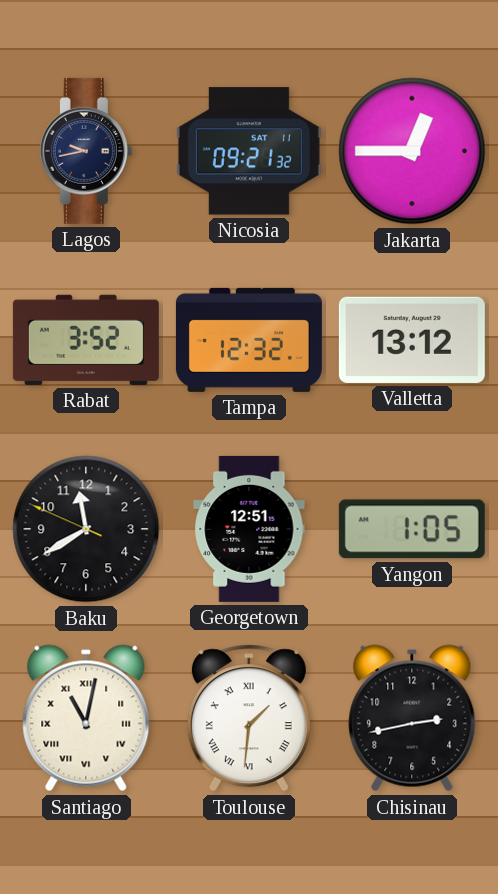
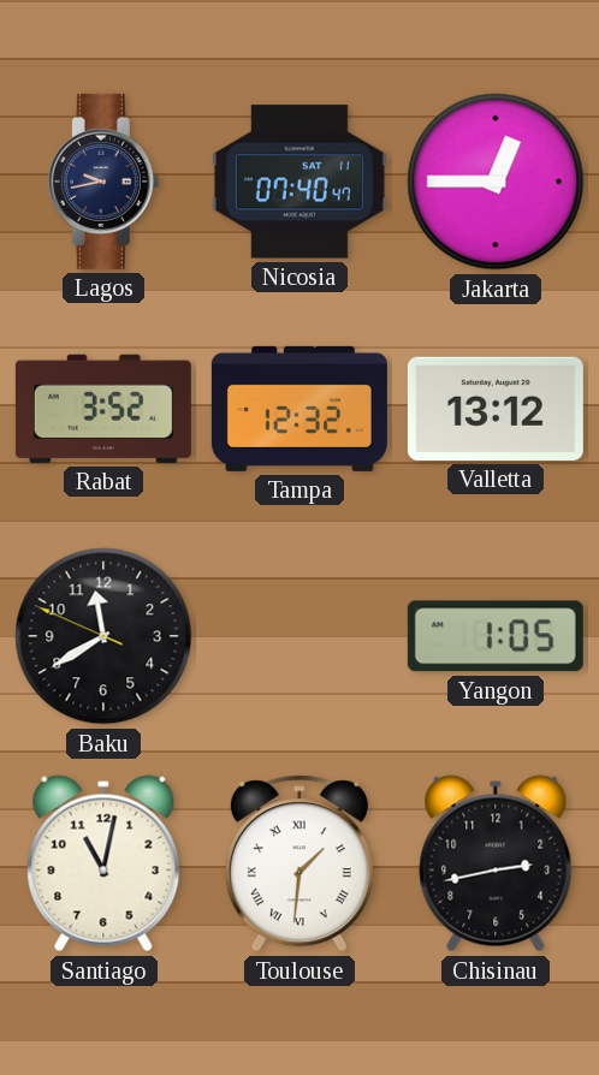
Nicosia: 09:21 -> 07:40 (299, 182)
Georgetown: 12:51 -> none (249, 529)
Santiago numerals: Roman -> Arabic (103, 863)
